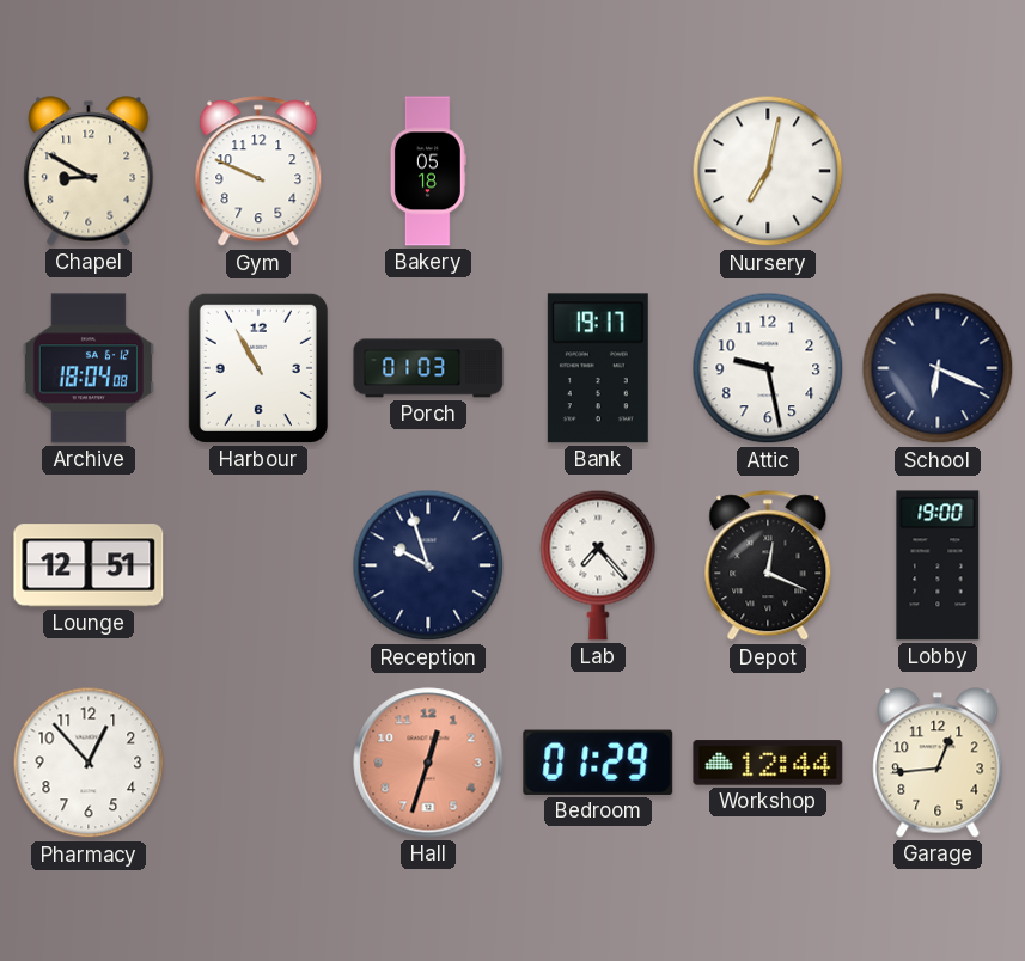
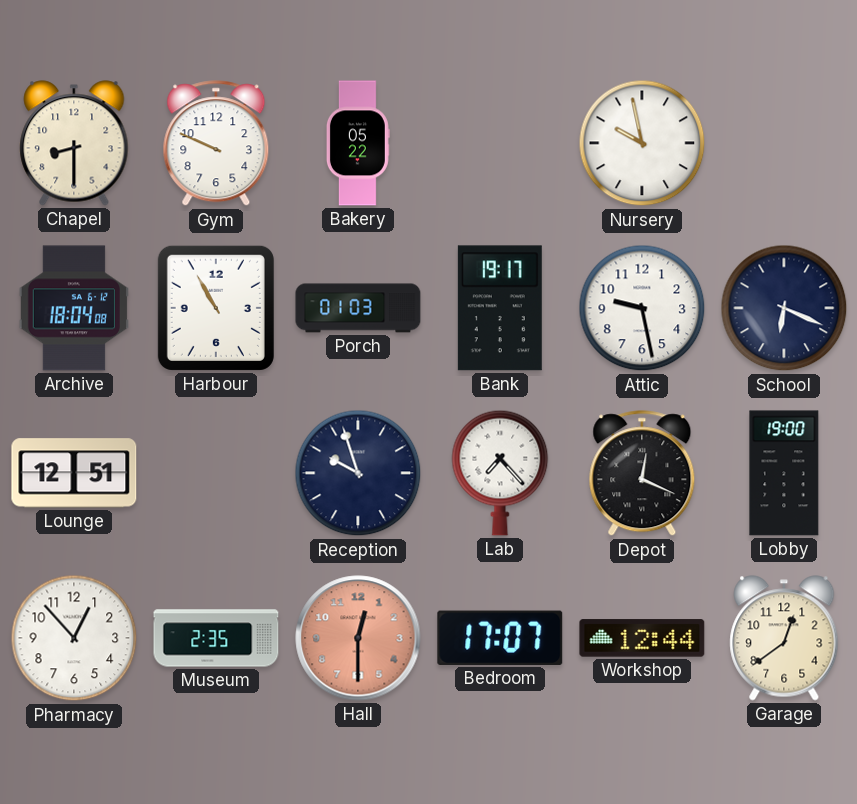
Chapel: 8:50 -> 8:30 (74, 143)
Bakery: 05:18 -> 05:22 (358, 143)
Nursery: 7:02 -> 9:58 (642, 143)
Museum: none -> 2:35 (216, 638)
Hall: 12:33 -> 12:30 (358, 638)
Bedroom: 01:29 -> 17:07 (500, 638)
Garage: 12:44 -> 12:39 (784, 638)
